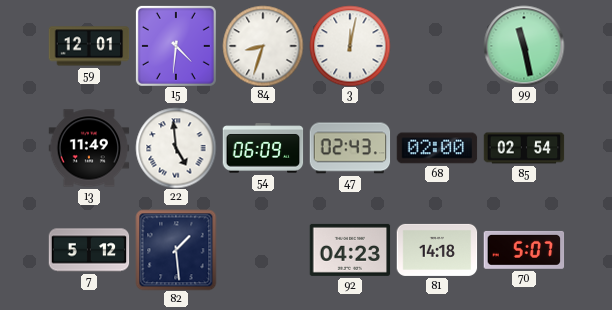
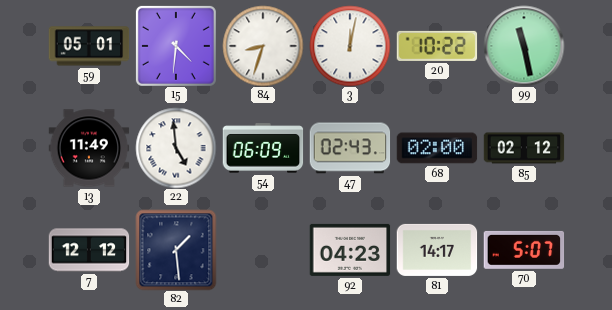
59: 12:01 -> 05:01 (89, 46)
20: none -> 10:22 (437, 46)
85: 02:54 -> 02:12 (524, 148)
7: 5:12 -> 12:12 (89, 250)
81: 14:18 -> 14:17 (437, 250)
